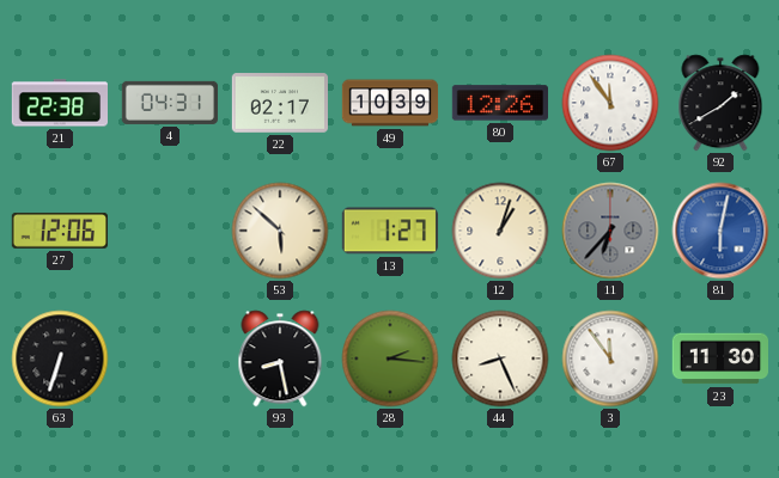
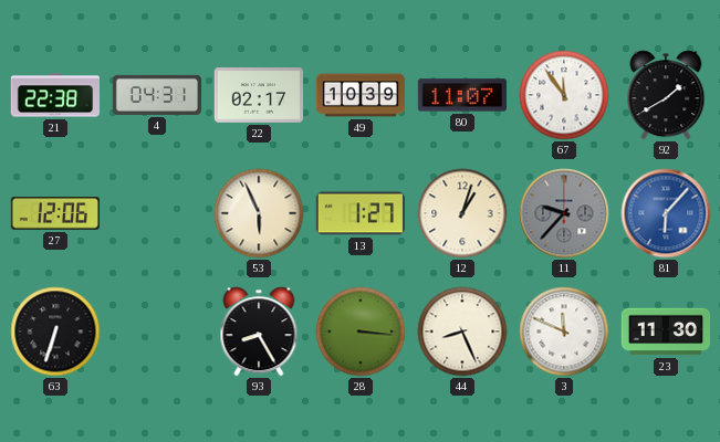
80: 12:26 -> 11:07 (461, 95)
53: 5:52 -> 5:56 (259, 213)
11: 6:37 -> 9:37 (564, 213)
81: 6:02 -> 6:07 (666, 213)
93: 8:28 -> 8:25 (259, 331)
28: 2:16 -> 3:16 (361, 331)
3: 11:54 -> 11:49 (564, 331)
